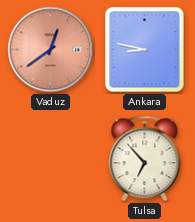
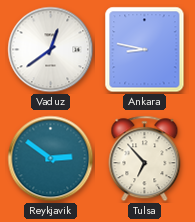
Vaduz dial: salmon -> white (51, 50)
Reykjavik: none -> 2:51 (51, 159)
